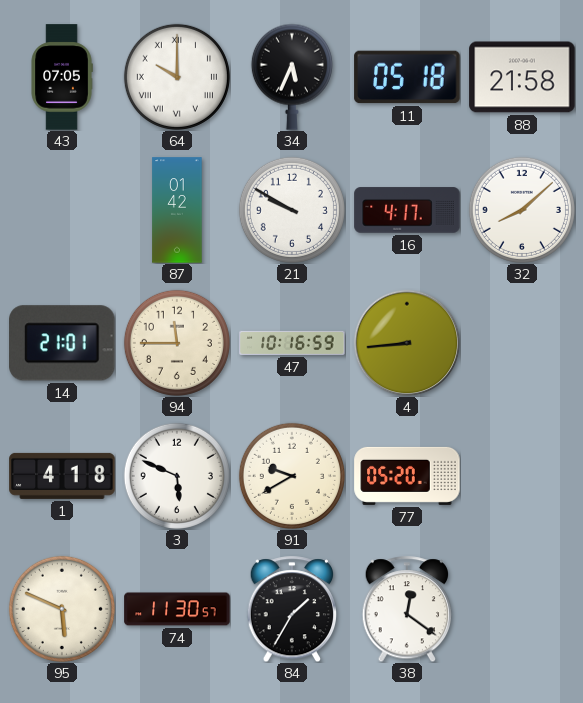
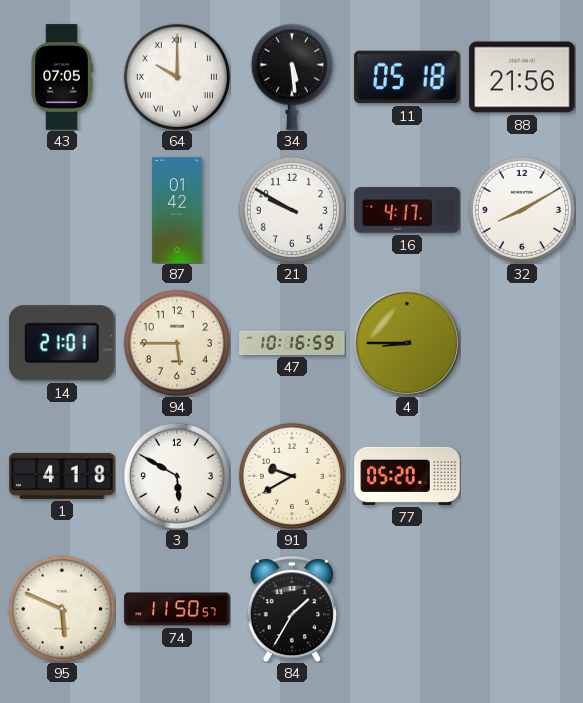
34: 5:34 -> 5:29 (292, 77)
88: 21:58 -> 21:56 (522, 77)
32: 8:08 -> 8:10 (522, 210)
94: 11:45 -> 5:45 (177, 343)
4: 8:44 -> 8:45 (407, 343)
3: 5:49 -> 5:50 (177, 476)
74: 11:30 -> 11:50 (177, 609)
38: 12:21 -> none (407, 609)
